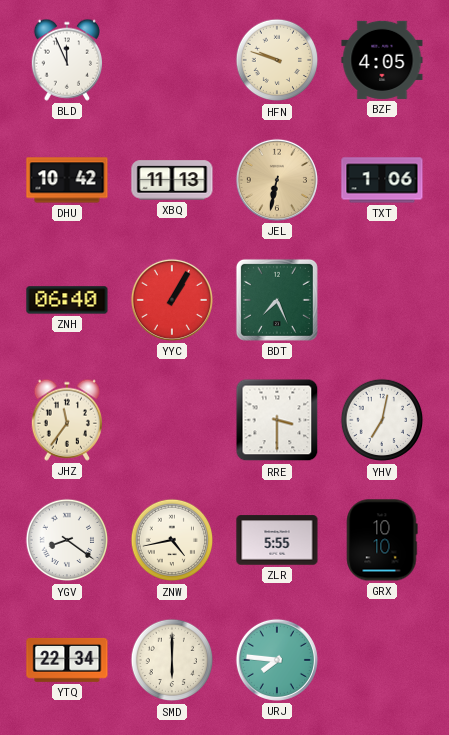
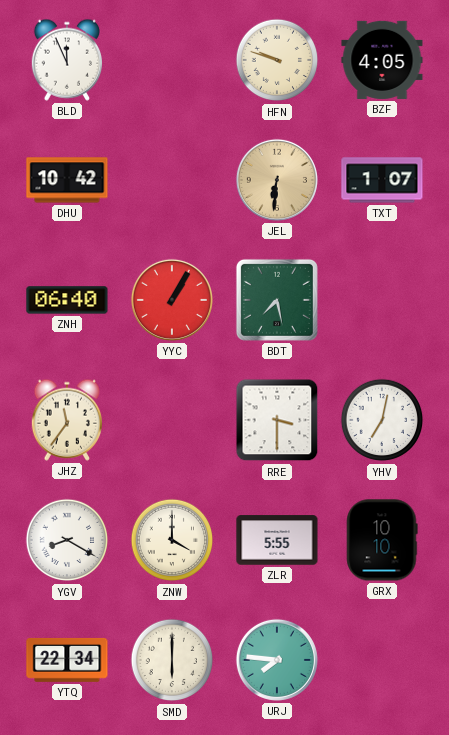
XBQ: 11:13 -> none (172, 180)
JEL: 6:32 -> 6:31 (277, 180)
TXT: 1:06 -> 1:07 (382, 180)
BDT: 7:26 -> 7:28 (277, 300)
YGV: 8:21 -> 8:20 (67, 540)
ZNW: 4:43 -> 4:00 (172, 540)
